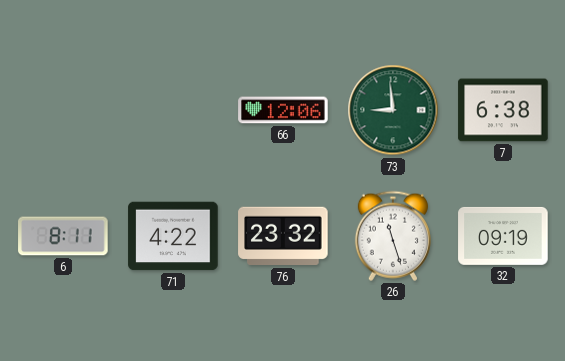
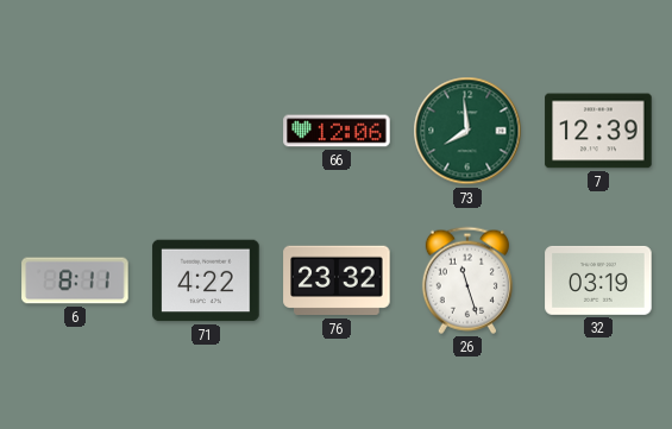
73: 8:59 -> 7:59 (467, 131)
7: 6:38 -> 12:39 (598, 131)
32: 09:19 -> 03:19 (598, 280)
